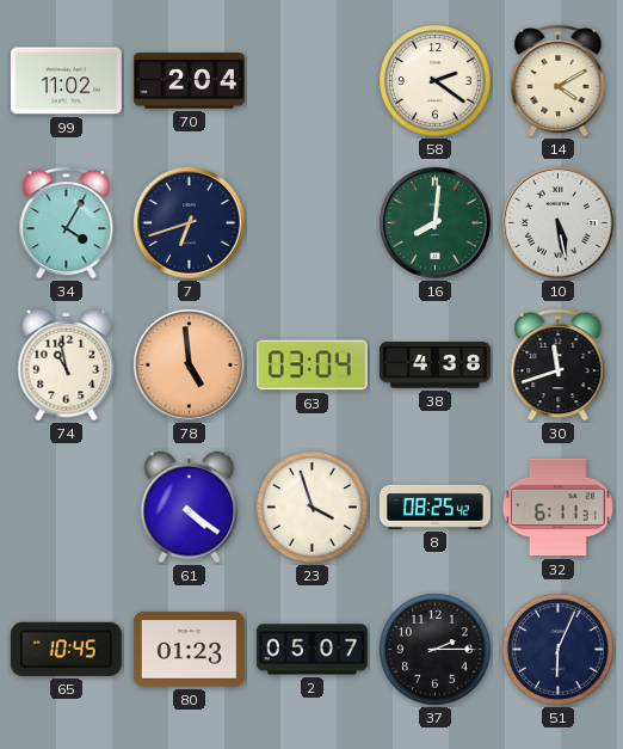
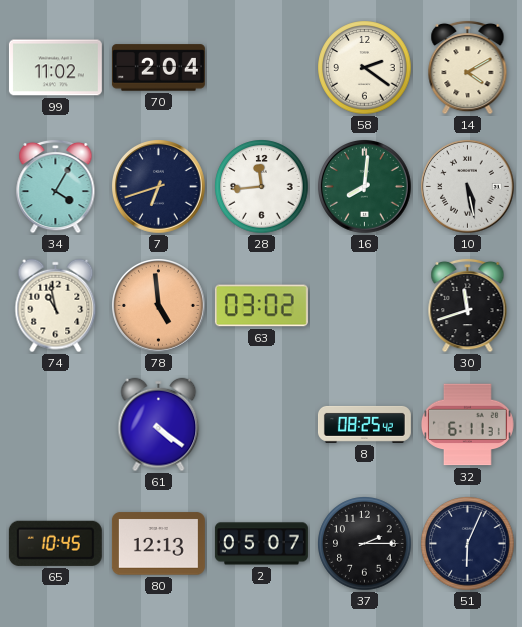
28: none -> 11:44 (262, 187)
63: 03:04 -> 03:02 (261, 306)
38: 4:38 -> none (434, 366)
23: 3:57 -> none (313, 508)
80: 01:23 -> 12:13 (158, 544)
